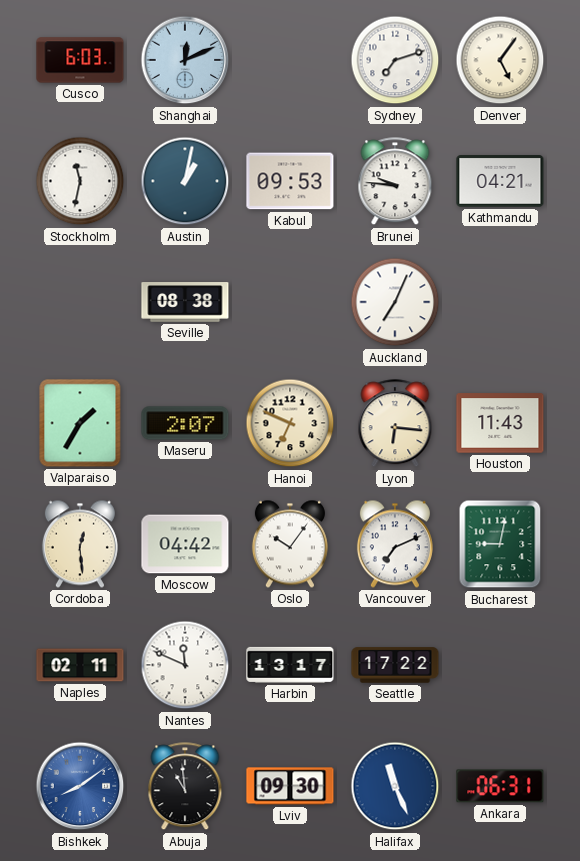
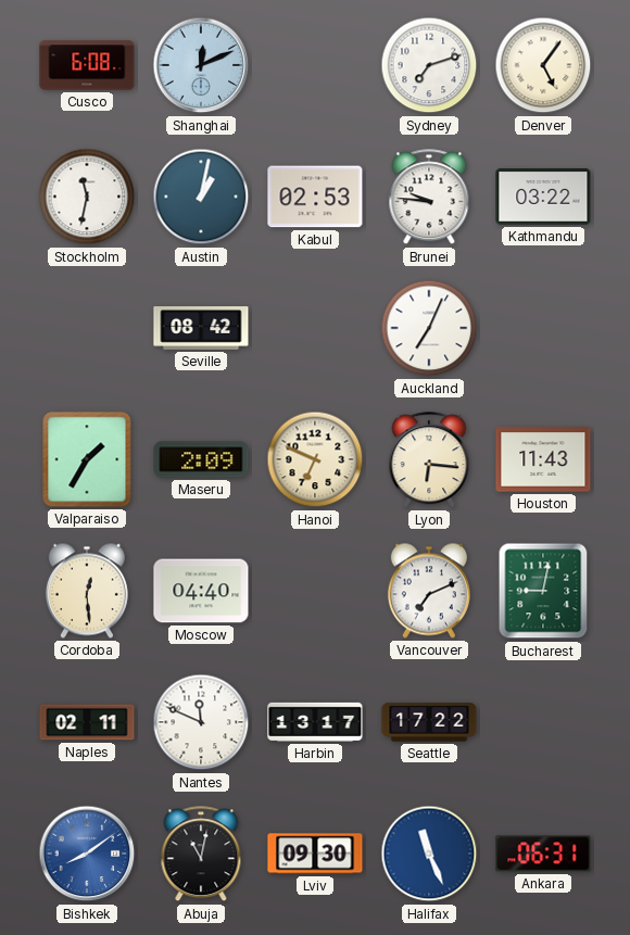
Cusco: 6:03 -> 6:08 (87, 65)
Kabul: 09:53 -> 02:53 (315, 197)
Kathmandu: 04:21 -> 03:22 (543, 197)
Seville: 08:38 -> 08:42 (201, 328)
Maseru: 2:07 -> 2:09 (201, 459)
Moscow: 04:42 -> 04:40 (201, 591)
Oslo: 10:06 -> none (290, 544)
Abuja: 10:59 -> 11:02 (201, 855)
